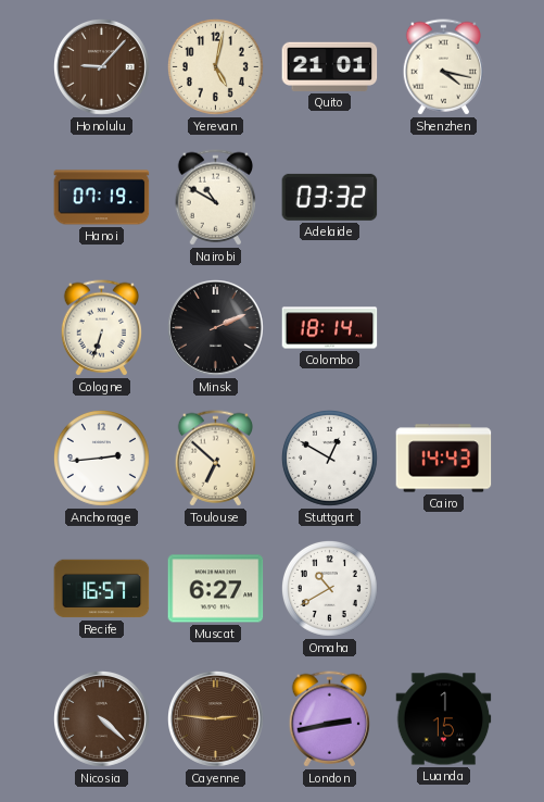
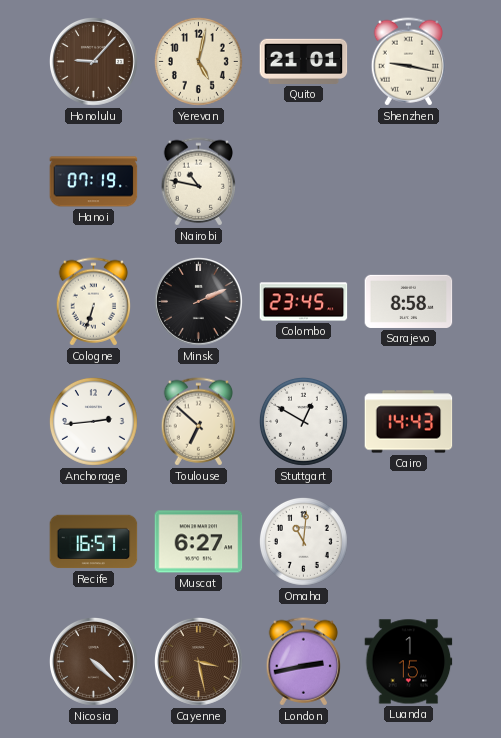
Shenzhen: 4:17 -> 9:17 (408, 62)
Nairobi: 10:50 -> 10:47 (198, 182)
Adelaide: 03:32 -> none (330, 197)
Colombo: 18:14 -> 23:45 (304, 302)
Sarajevo: none -> 8:58 (409, 301)
Omaha: 10:40 -> 11:01 (303, 541)
Cayenne: 2:46 -> 3:28 (199, 662)
